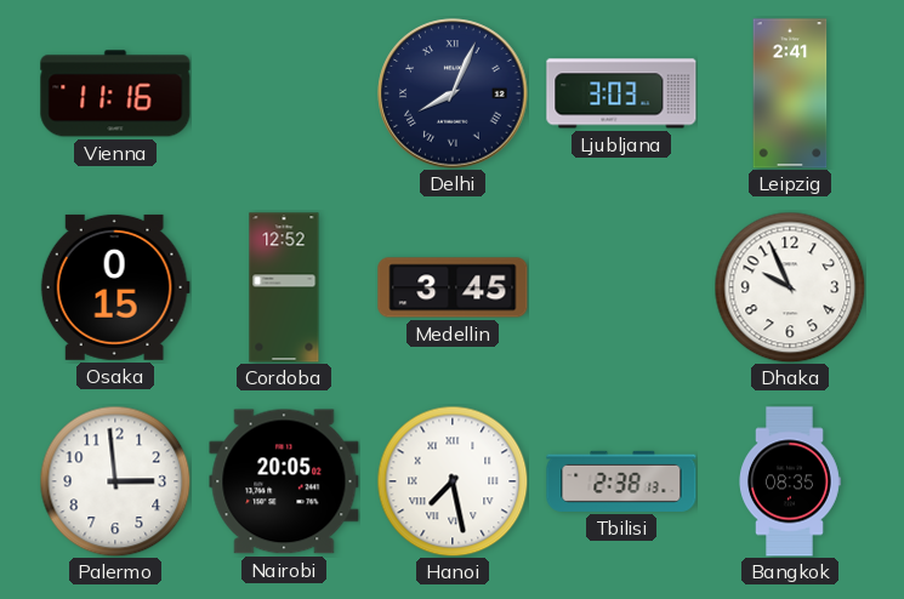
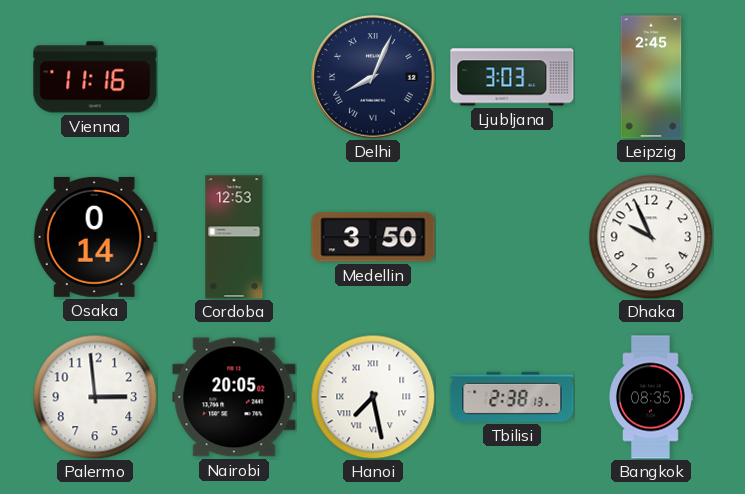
Leipzig: 2:41 -> 2:45 (651, 77)
Osaka: 0:15 -> 0:14 (95, 237)
Cordoba: 12:52 -> 12:53 (234, 237)
Medellin: 3:45 -> 3:50 (373, 237)
